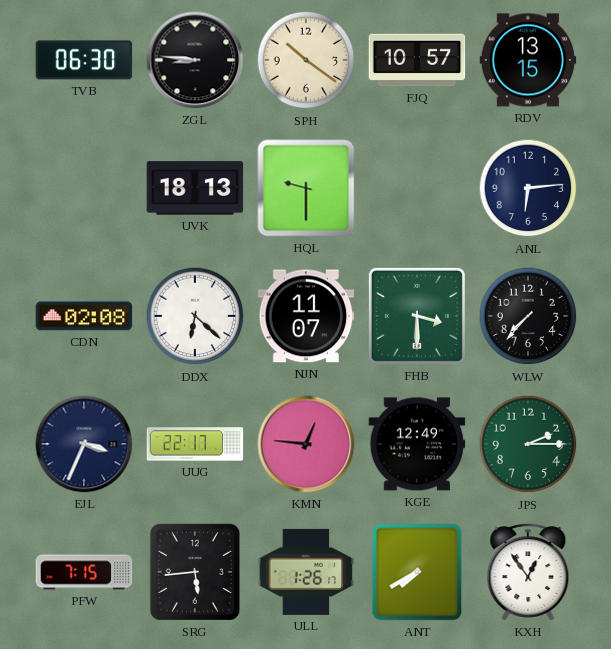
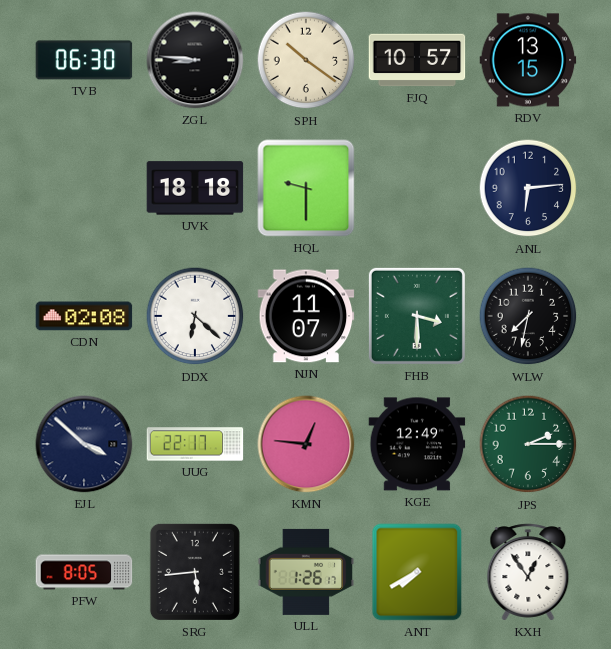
UVK: 18:13 -> 18:18 (195, 188)
WLW: 7:37 -> 7:32 (528, 316)
EJL: 3:34 -> 3:52 (84, 444)
PFW: 7:15 -> 8:05 (84, 572)
